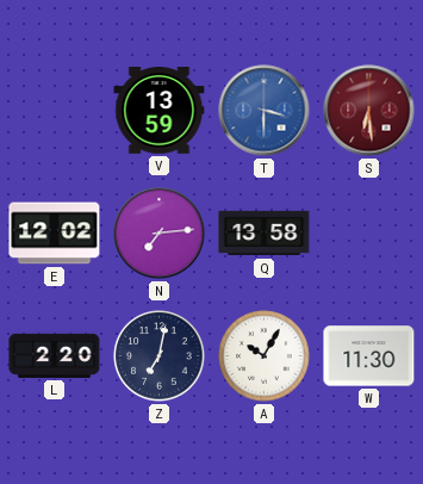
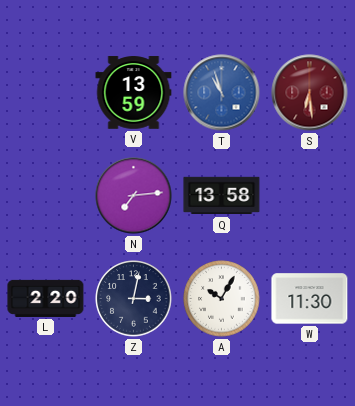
T: 3:30 -> 10:57 (222, 93)
E: 12:02 -> none (55, 234)
Z: 7:02 -> 3:02 (134, 299)
